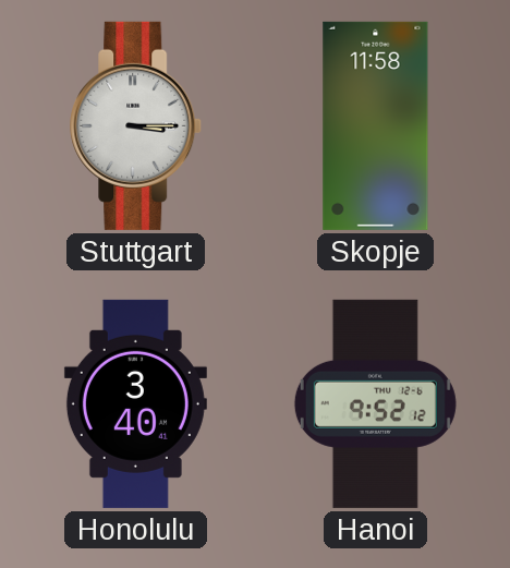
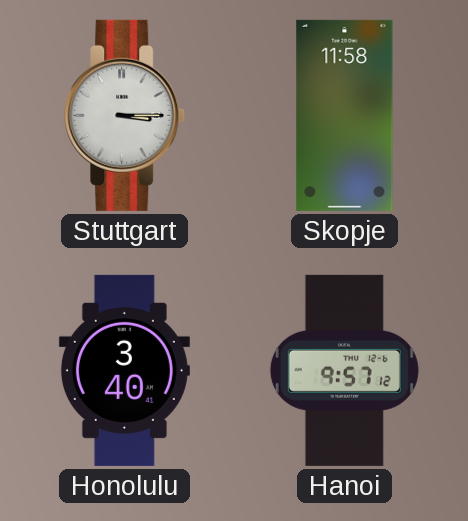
Hanoi: 9:52 -> 9:57 (344, 370)
